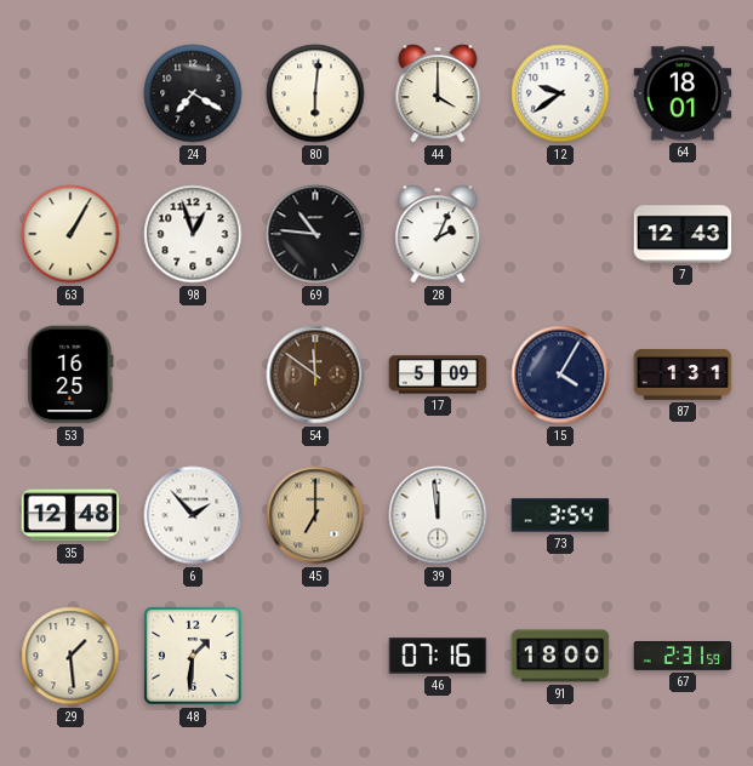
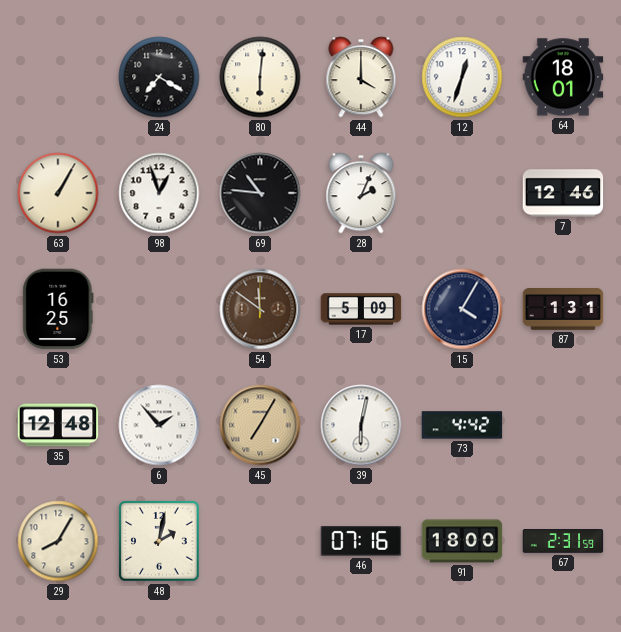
12: 9:39 -> 12:33 (462, 77)
7: 12:43 -> 12:46 (563, 193)
45: 7:00 -> 7:05 (260, 425)
39: 11:59 -> 6:02 (361, 425)
73: 3:54 -> 4:42 (462, 425)
29: 1:29 -> 8:05 (58, 541)
48: 1:31 -> 2:02 (160, 542)
